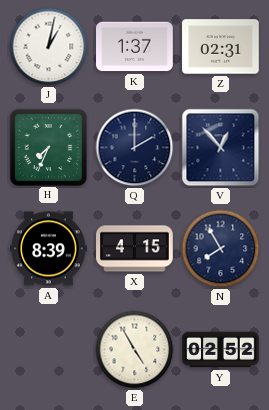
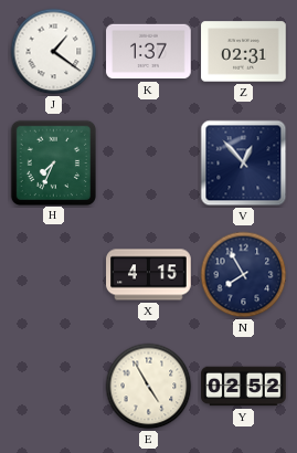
J: 1:02 -> 1:21 (54, 52)
Q: 2:00 -> none (135, 148)
A: 8:39 -> none (49, 249)
